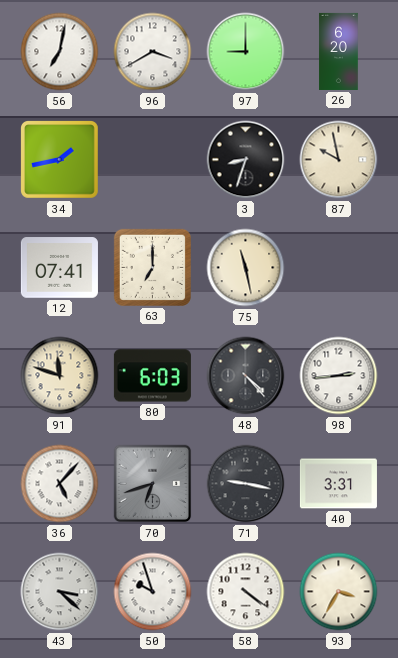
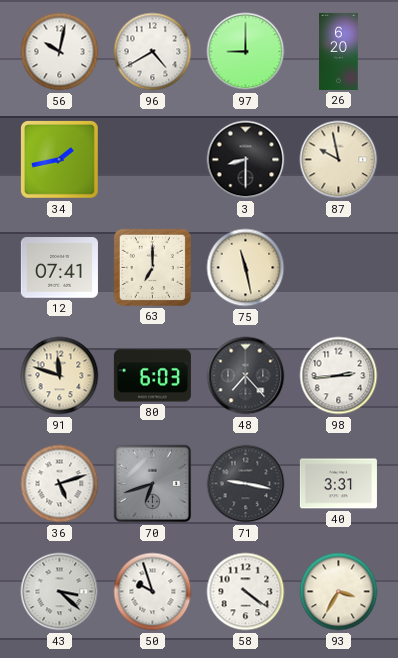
56: 7:02 -> 10:02 (60, 52)
96: 3:40 -> 4:40 (153, 52)
3: 8:33 -> 8:30 (246, 160)
48: 4:23 -> 7:23 (246, 376)
36: 5:07 -> 5:12 (60, 484)
